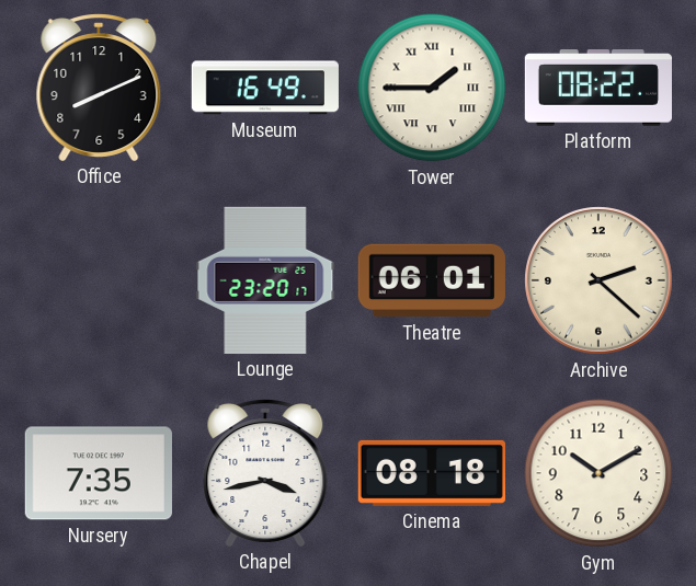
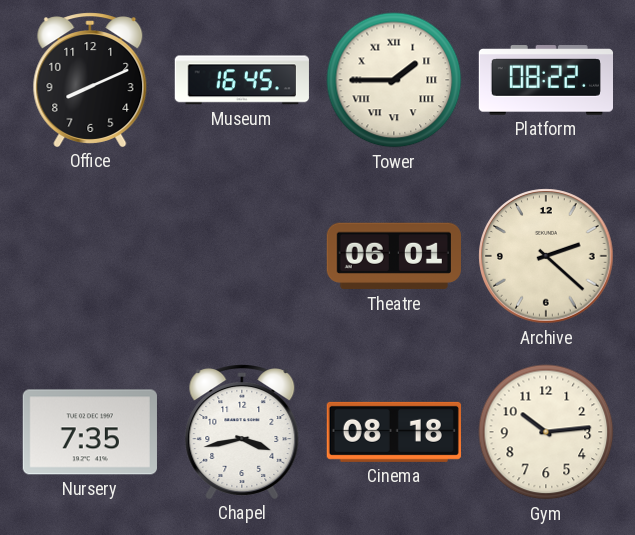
Museum: 16:49 -> 16:45 (242, 80)
Lounge: 23:20 -> none (265, 280)
Gym: 10:10 -> 10:14 (546, 432)
